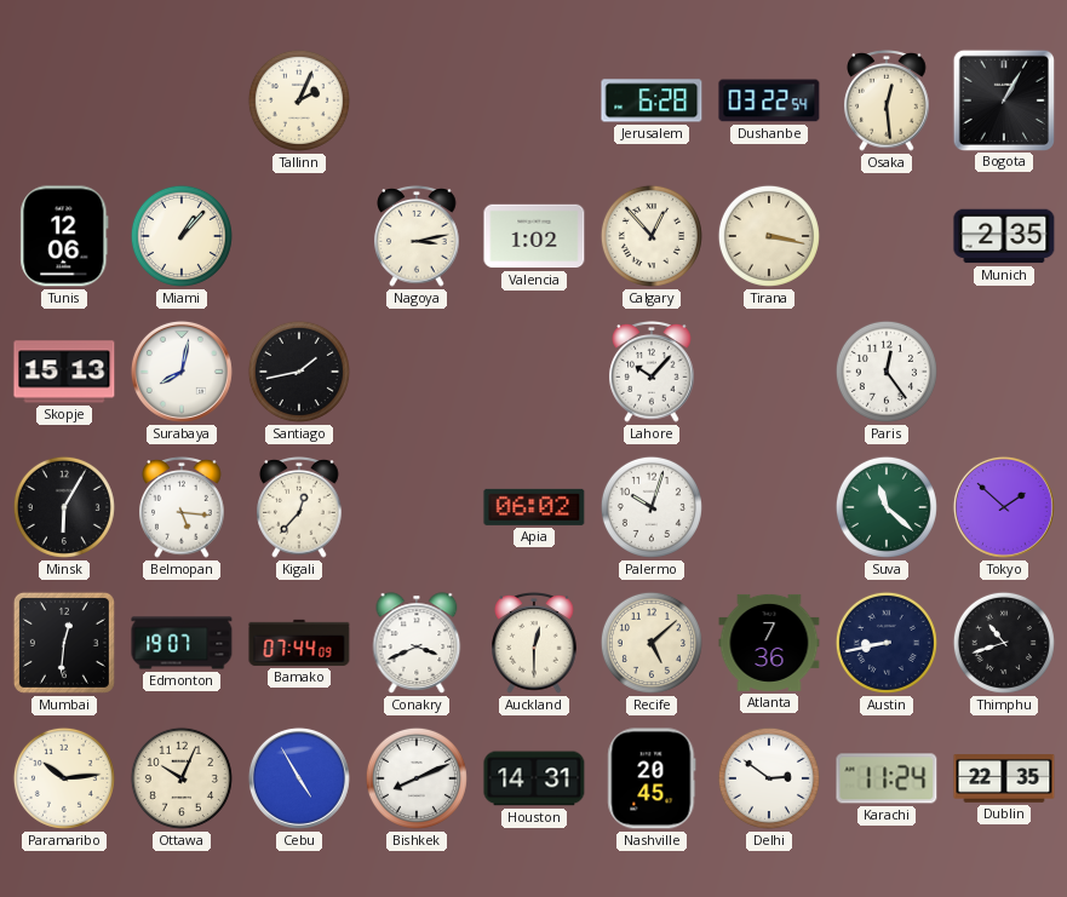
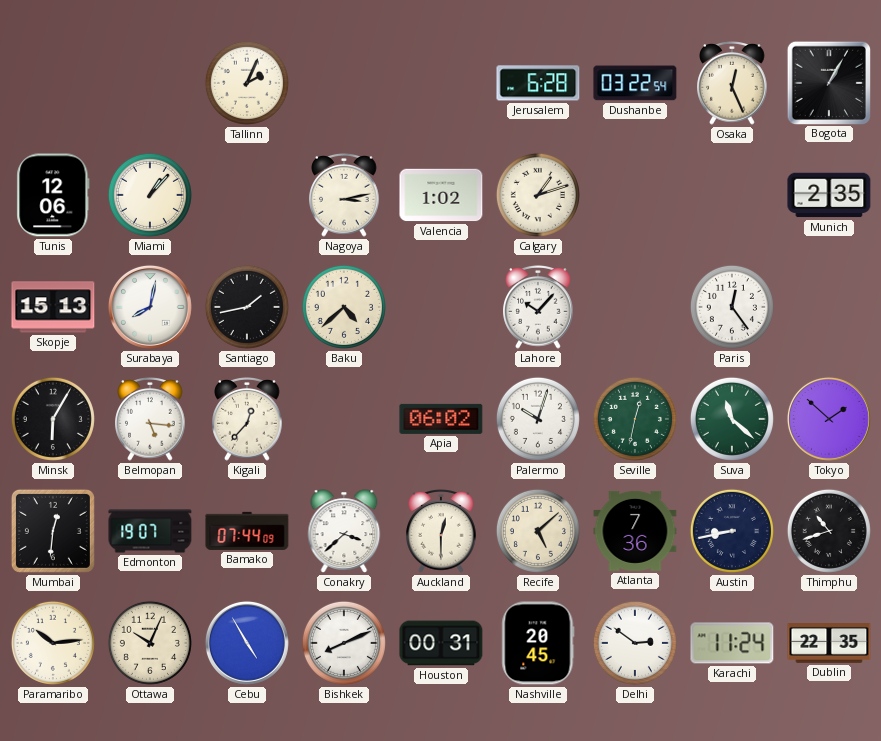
Osaka: 12:29 -> 12:26 (732, 84)
Calgary: 12:53 -> 1:12 (538, 195)
Tirana: 3:17 -> none (769, 236)
Baku: none -> 4:38 (344, 307)
Seville: none -> 12:32 (635, 419)
Conakry: 3:41 -> 3:38 (344, 531)
Houston: 14:31 -> 00:31 (441, 643)
